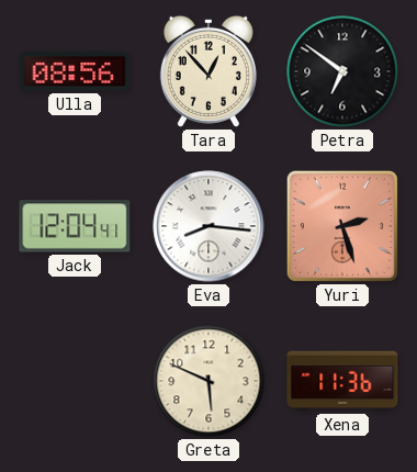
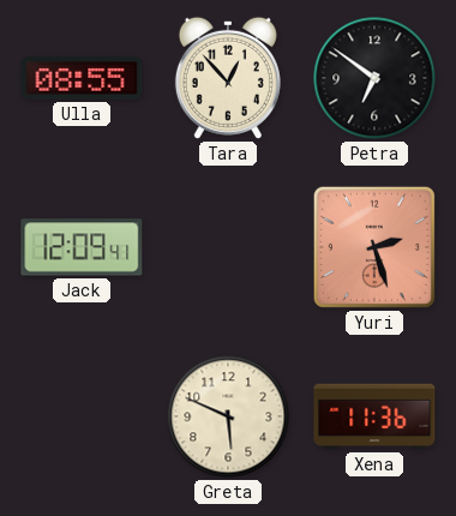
Ulla: 08:56 -> 08:55 (82, 78)
Jack: 12:04 -> 12:09 (82, 247)
Eva: 8:16 -> none (208, 226)
